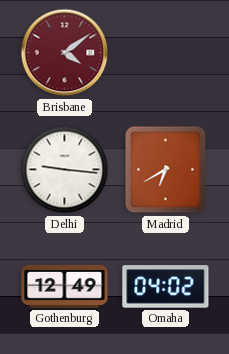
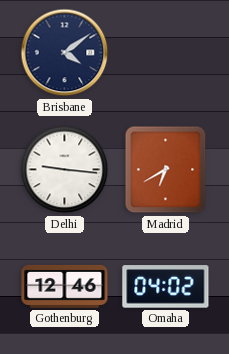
Brisbane dial: burgundy -> navy (65, 53)
Gothenburg: 12:49 -> 12:46 (65, 286)
